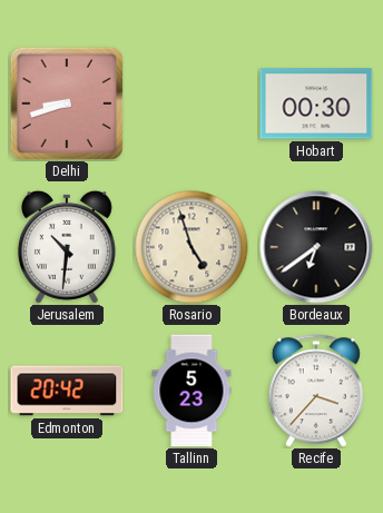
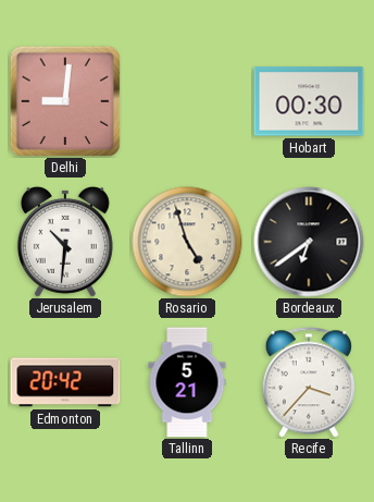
Delhi: 8:42 -> 9:01 (64, 100)
Tallinn: 5:23 -> 5:21 (187, 382)
